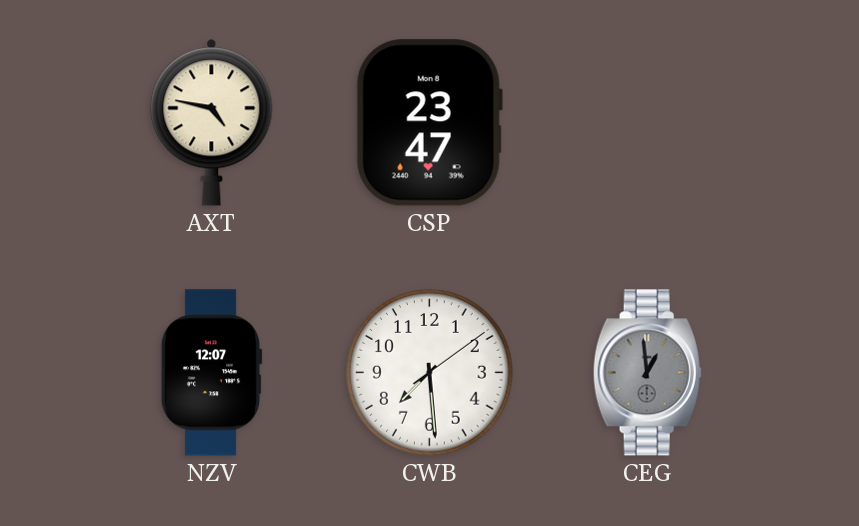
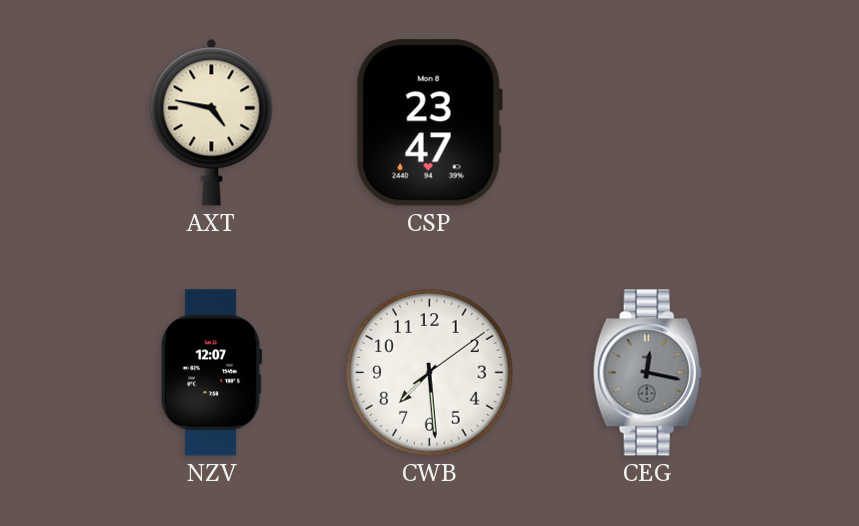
CEG: 12:59 -> 12:17 (647, 373)
